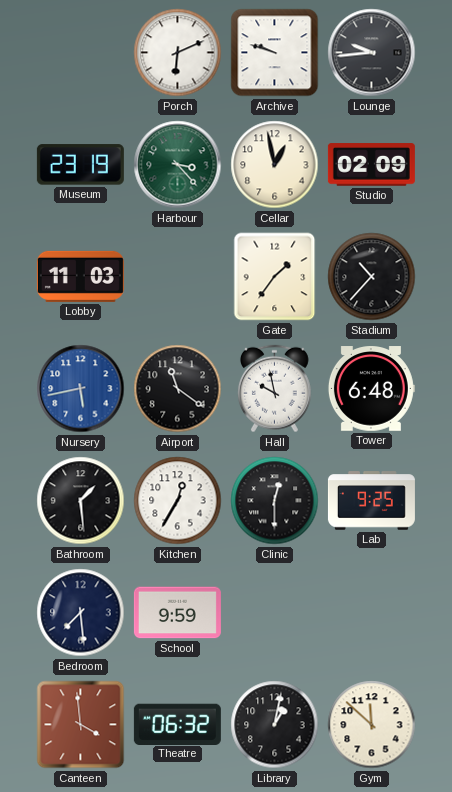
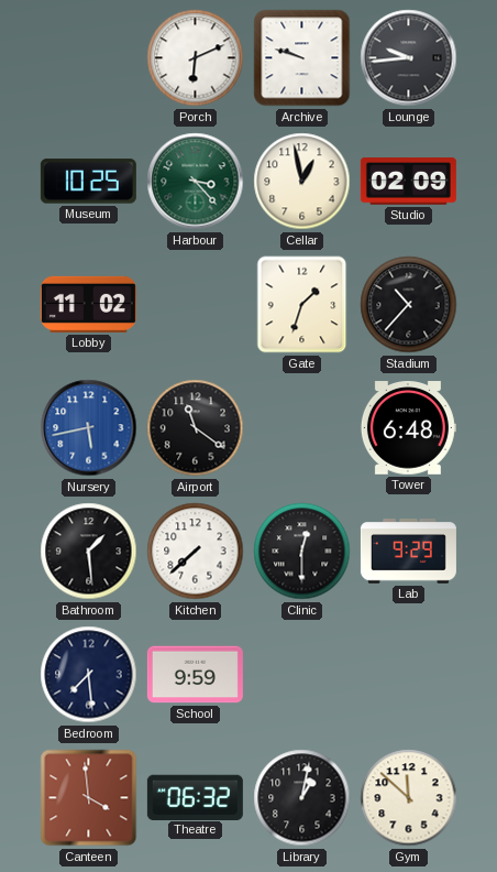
Museum: 23:19 -> 10:25 (88, 182)
Lobby: 11:03 -> 11:02 (88, 304)
Gate: 1:36 -> 1:33 (302, 305)
Hall: 9:58 -> none (274, 389)
Kitchen: 12:35 -> 7:38 (196, 552)
Lab: 9:25 -> 9:29 (408, 552)
